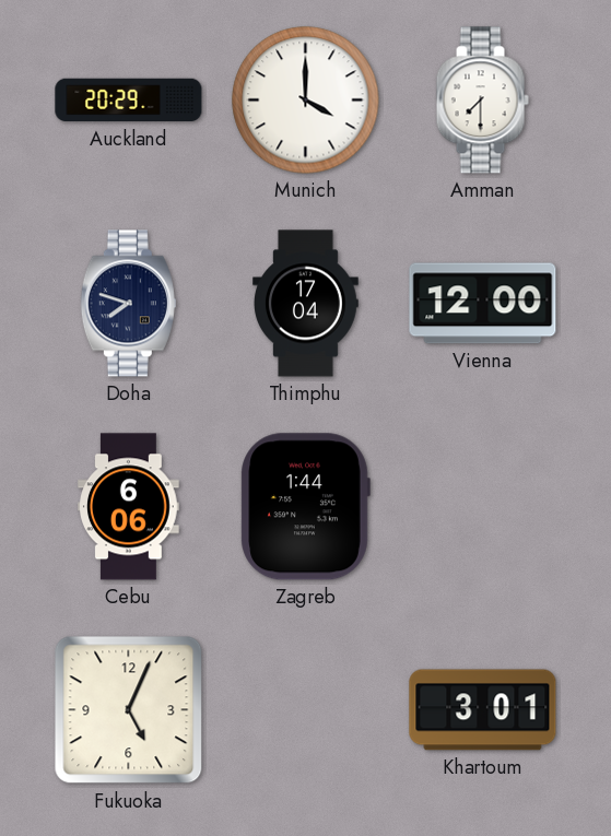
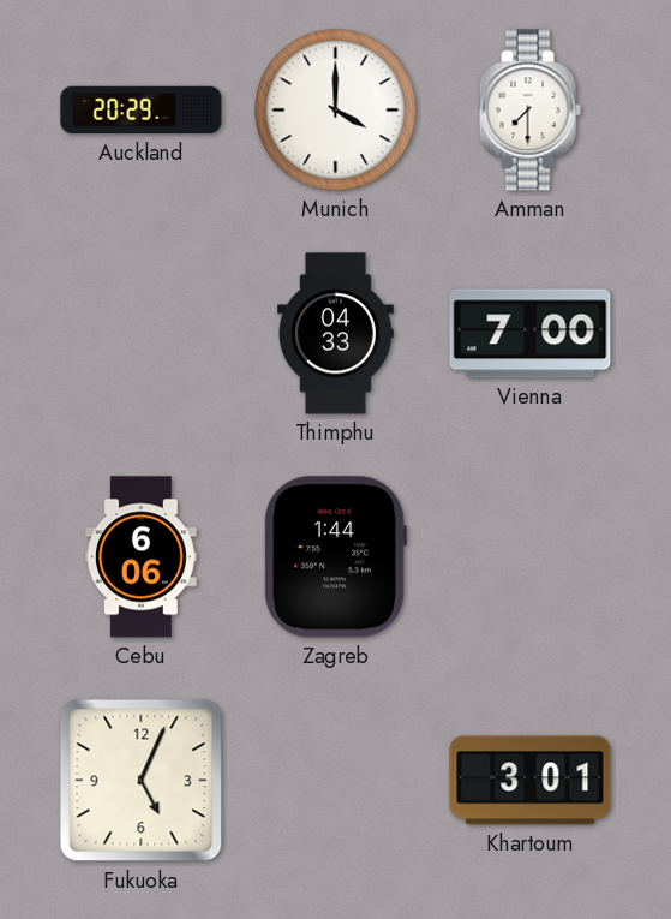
Doha: 7:48 -> none (128, 304)
Thimphu: 17:04 -> 04:33 (336, 334)
Vienna: 12:00 -> 7:00 (531, 334)
